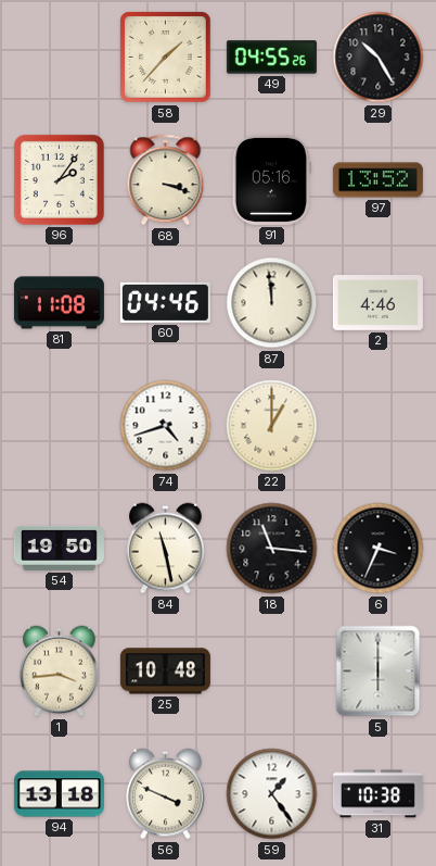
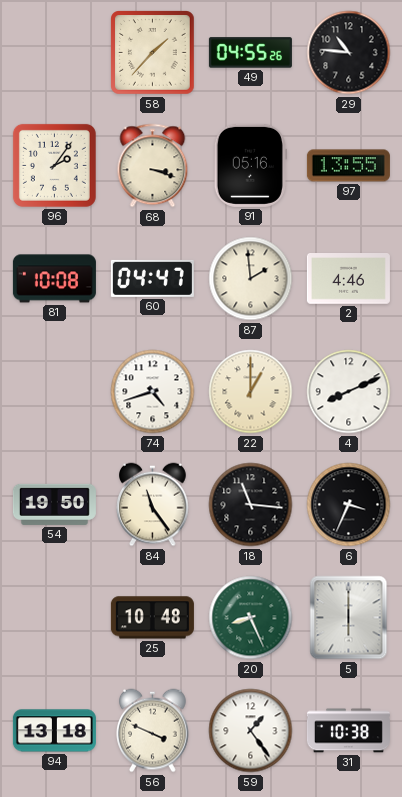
29: 10:25 -> 10:46 (349, 53)
97: 13:52 -> 13:55 (348, 166)
81: 11:08 -> 10:08 (54, 279)
60: 04:46 -> 04:47 (152, 278)
87: 11:59 -> 1:59 (251, 279)
4: none -> 8:11 (349, 392)
84: 11:28 -> 11:24 (153, 505)
1: 3:44 -> none (60, 672)
20: none -> 8:26 (251, 618)
